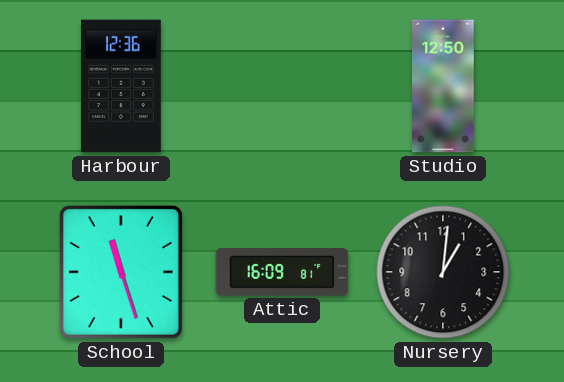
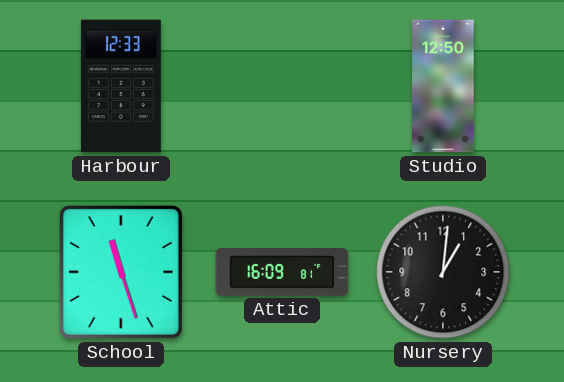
Harbour: 12:36 -> 12:33 (121, 86)
